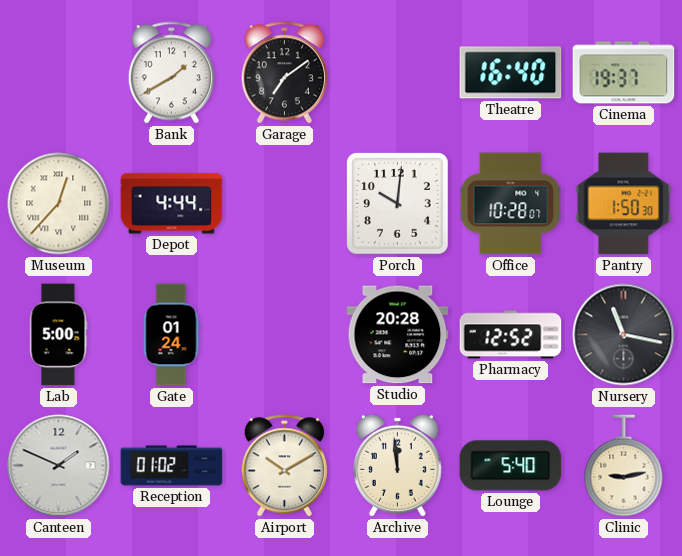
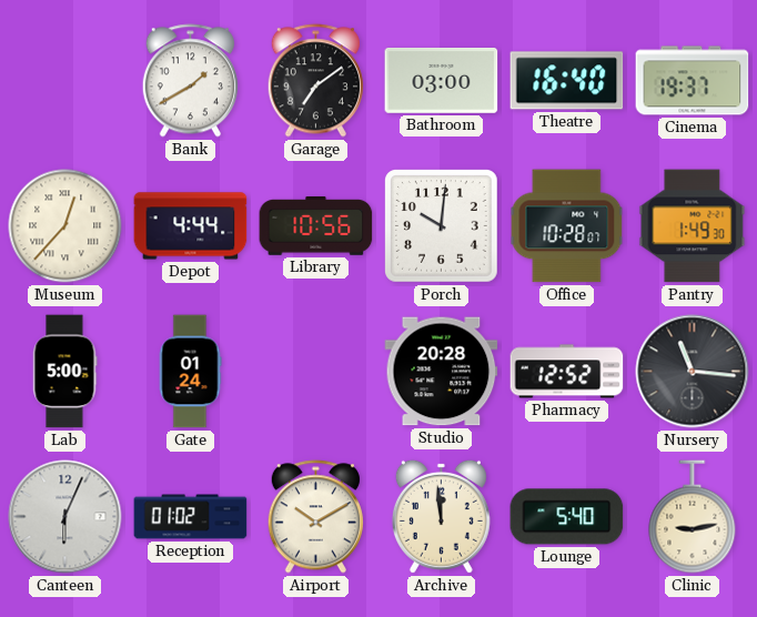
Bathroom: none -> 03:00 (442, 81)
Library: none -> 10:56 (316, 225)
Pantry: 1:50 -> 1:49 (693, 226)
Nursery: 11:17 -> 11:16 (693, 372)
Canteen: 1:49 -> 6:04 (65, 517)
